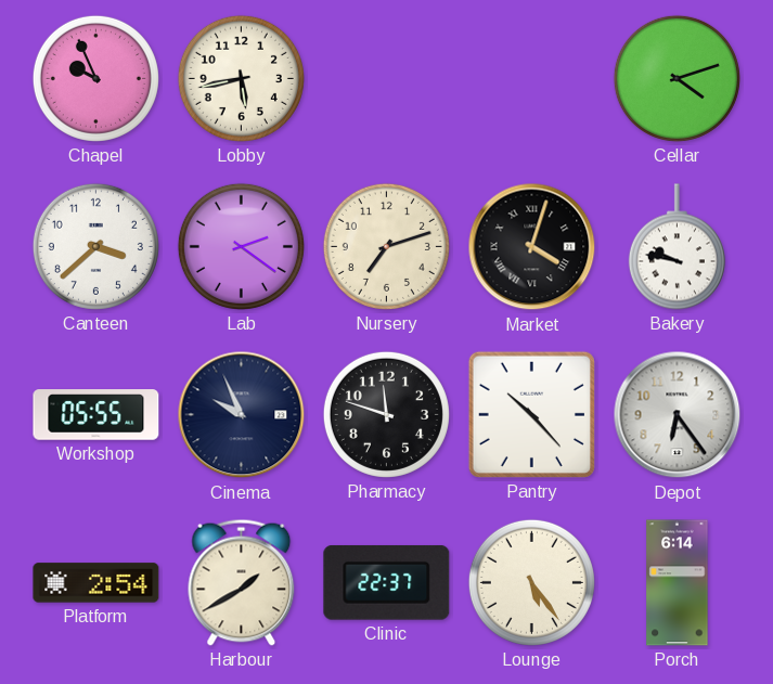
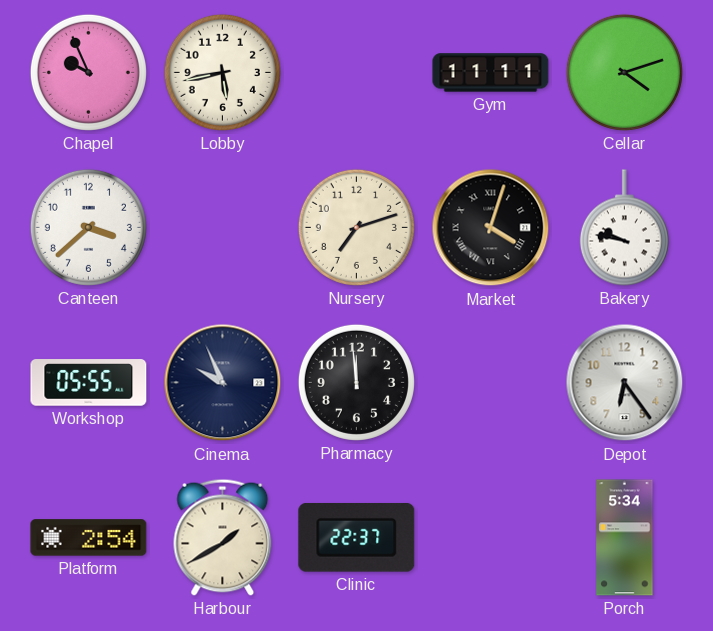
Gym: none -> 11:11 (491, 73)
Lab: 2:21 -> none (241, 246)
Pharmacy: 11:48 -> 11:59 (356, 382)
Pantry: 10:23 -> none (531, 414)
Lounge: 5:24 -> none (531, 582)
Porch: 6:14 -> 5:34 (625, 538)
